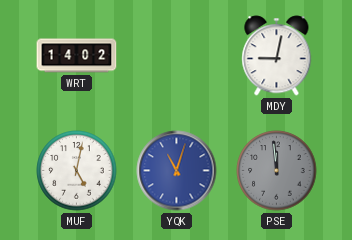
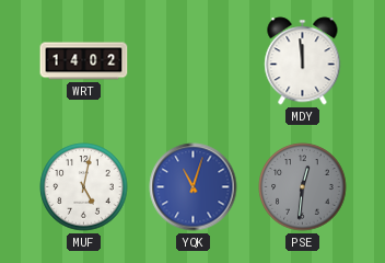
MDY: 9:02 -> 11:59 (303, 61)
PSE: 11:59 -> 12:31 (303, 187)
